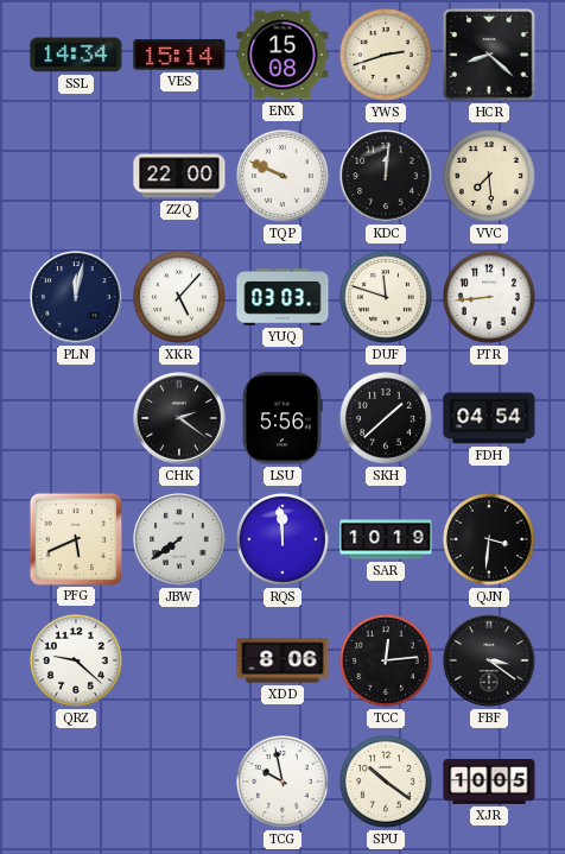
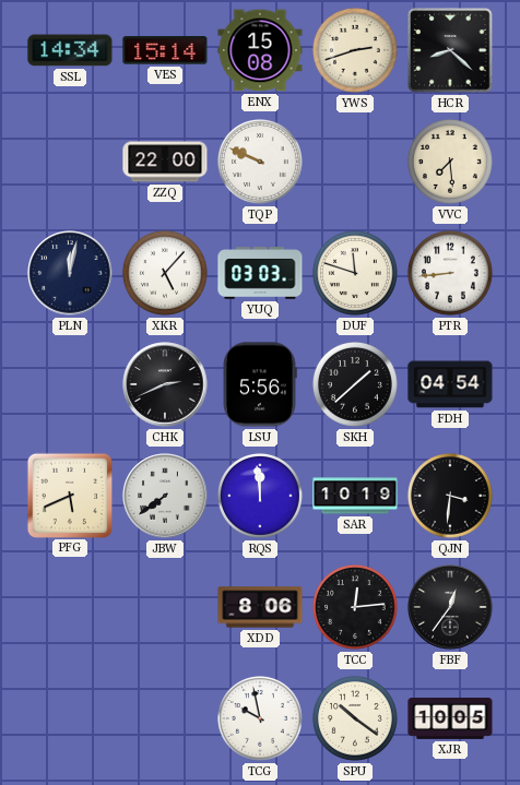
KDC: 12:01 -> none (386, 176)
CHK: 2:21 -> 2:41 (165, 384)
QRZ: 9:22 -> none (76, 660)
FBF: 3:21 -> 12:36 (450, 607)
